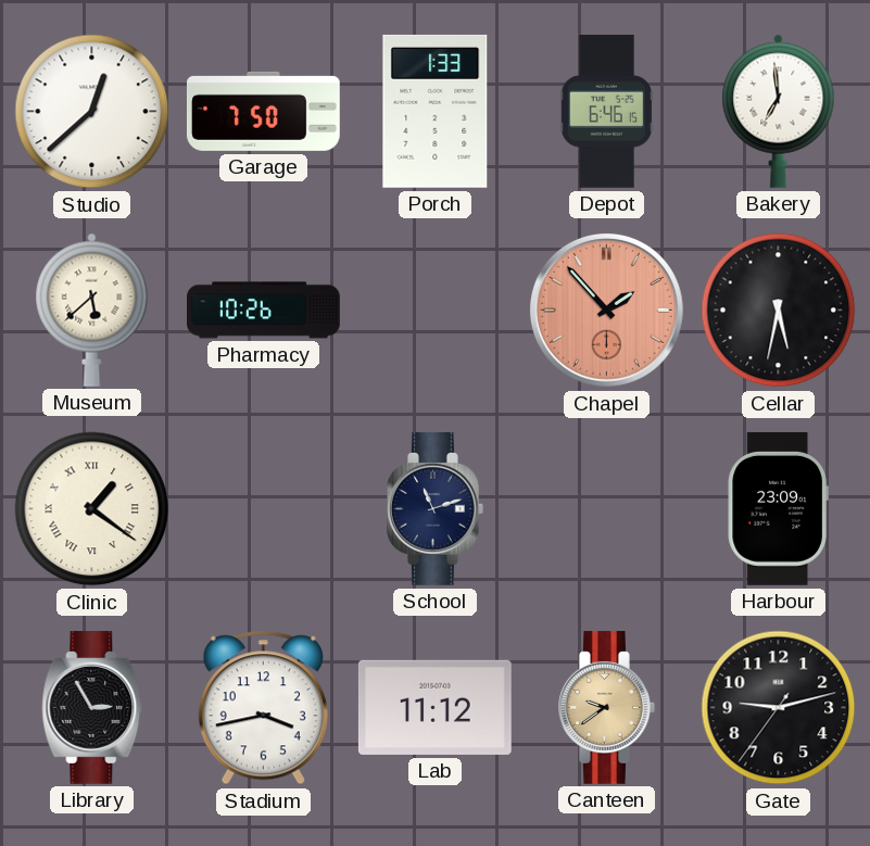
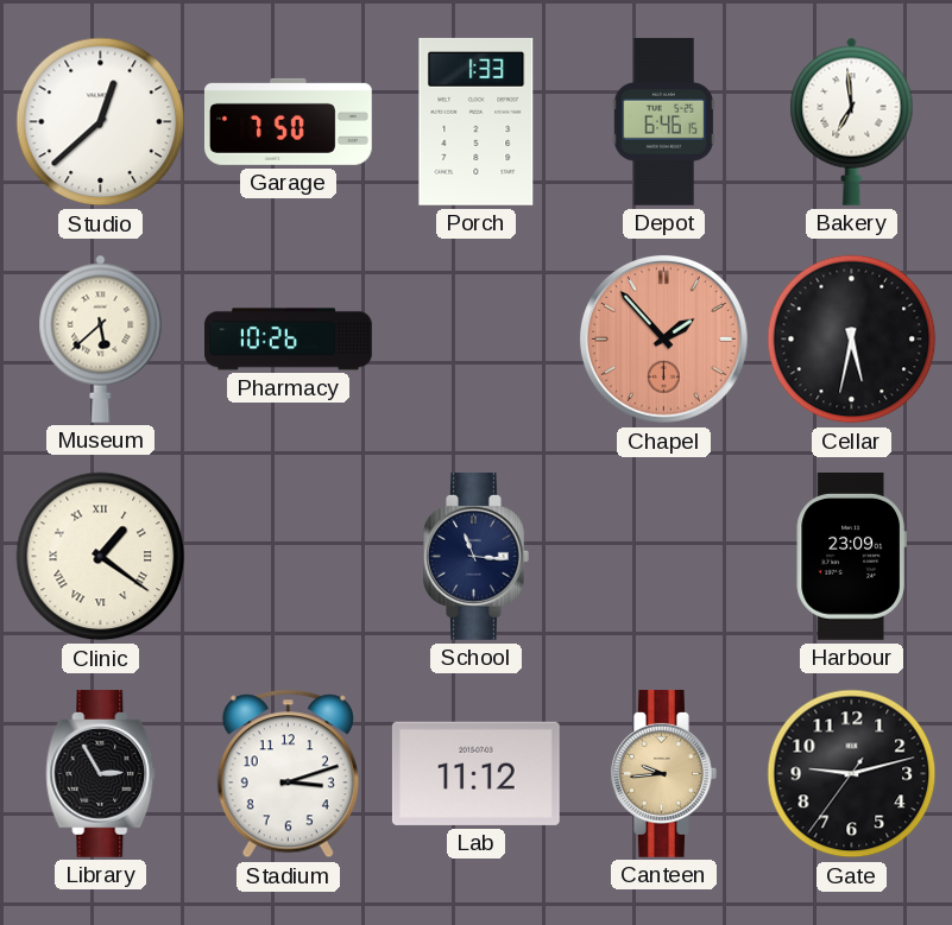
School: 11:12 -> 11:16 (477, 556)
Stadium: 3:43 -> 3:12 (288, 774)
Canteen: 9:39 -> 9:44 (664, 773)
